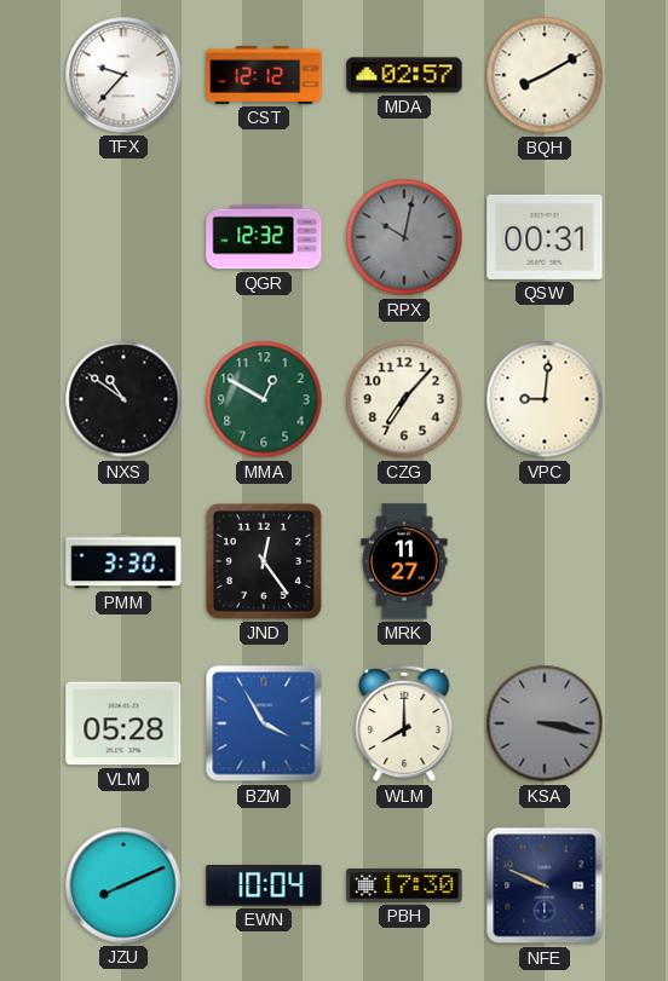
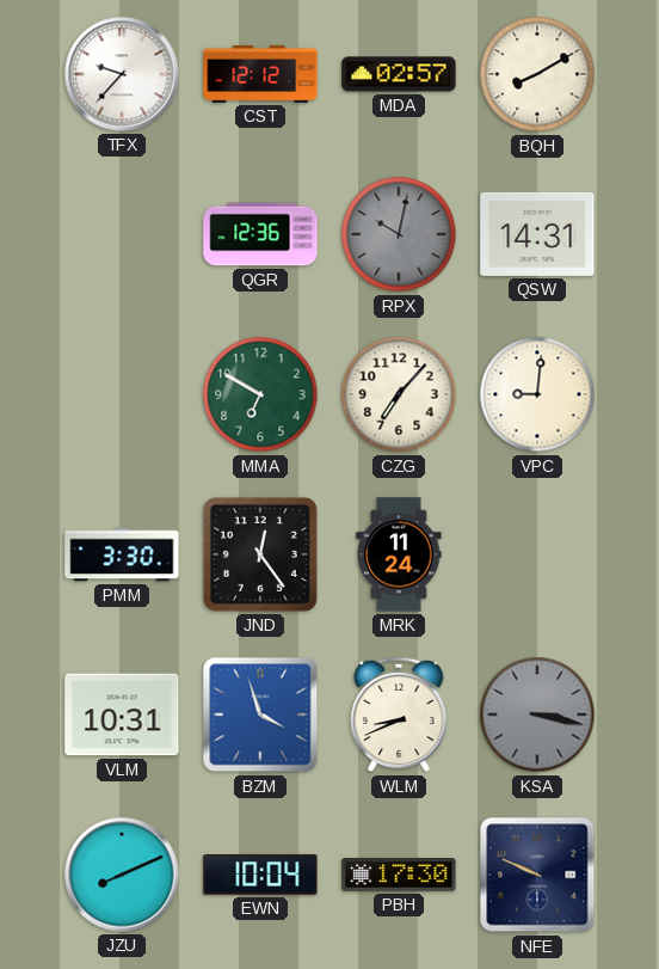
QGR: 12:32 -> 12:36 (260, 234)
QSW: 00:31 -> 14:31 (537, 234)
NXS: 10:51 -> none (123, 399)
MMA: 12:50 -> 6:50 (260, 394)
MRK: 11:27 -> 11:24 (399, 554)
VLM: 05:28 -> 10:31 (122, 715)
BZM: 3:55 -> 3:57 (260, 715)
WLM: 8:00 -> 8:41 (399, 715)
